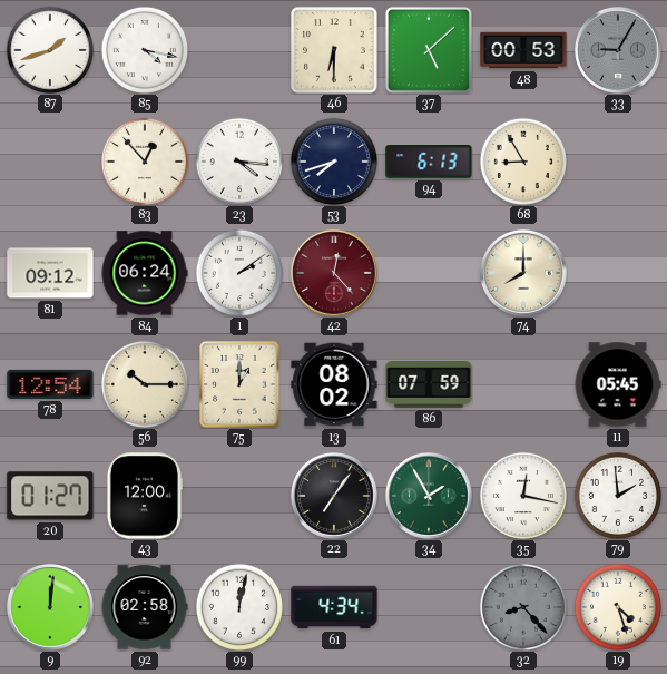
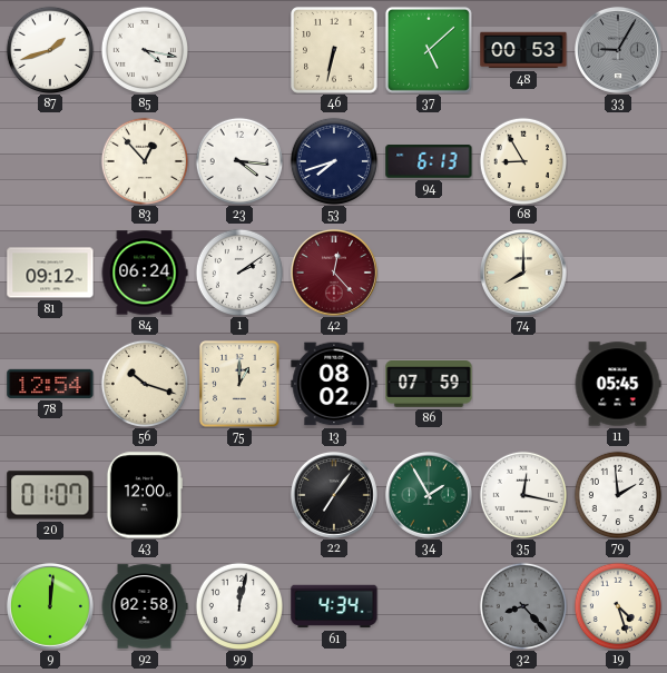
46: 6:30 -> 6:32 (334, 50)
56: 10:15 -> 10:18 (144, 383)
20: 01:27 -> 01:07 (50, 495)
